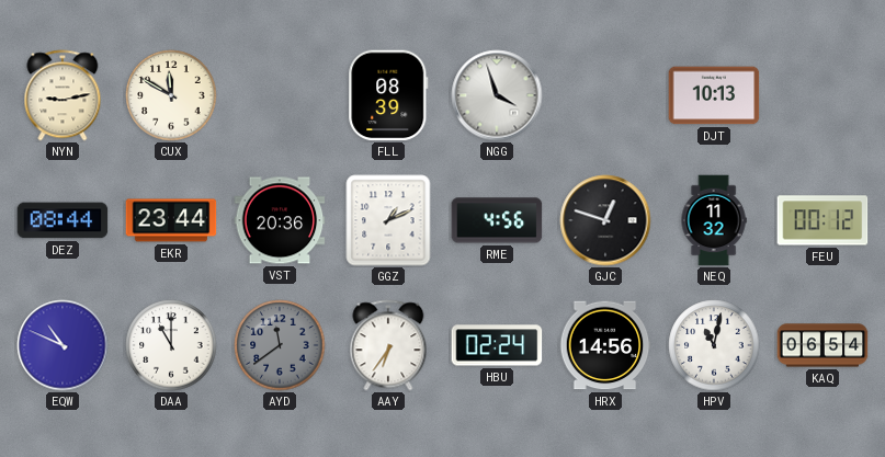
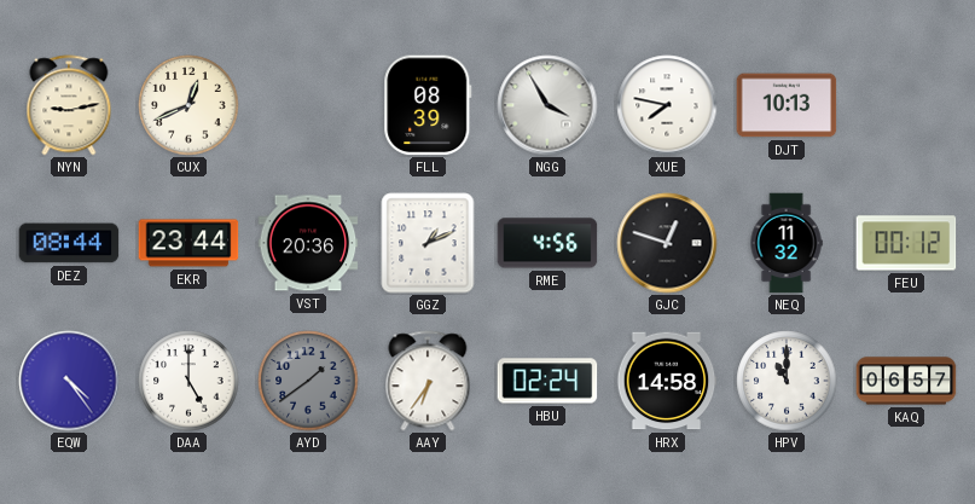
CUX: 11:50 -> 12:41 (188, 105)
NGG: 3:57 -> 3:55 (547, 105)
XUE: none -> 7:47 (667, 105)
EQW: 10:49 -> 4:24 (69, 381)
DAA: 11:00 -> 5:00 (188, 381)
AYD: 11:39 -> 1:39 (308, 381)
HRX: 14:56 -> 14:58 (667, 381)
HPV: 11:02 -> 11:00 (787, 381)
KAQ: 06:54 -> 06:57 (906, 381)
